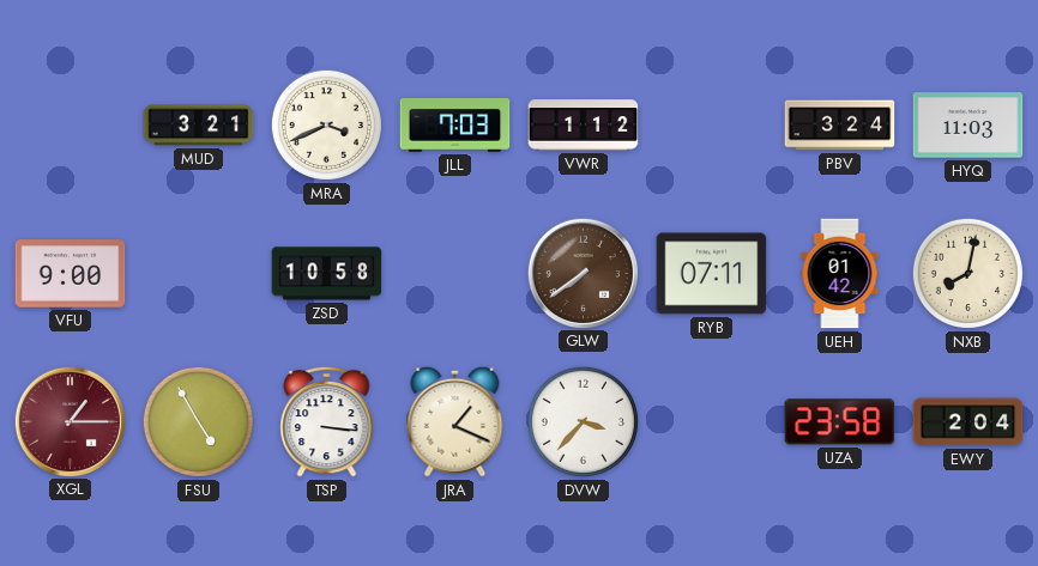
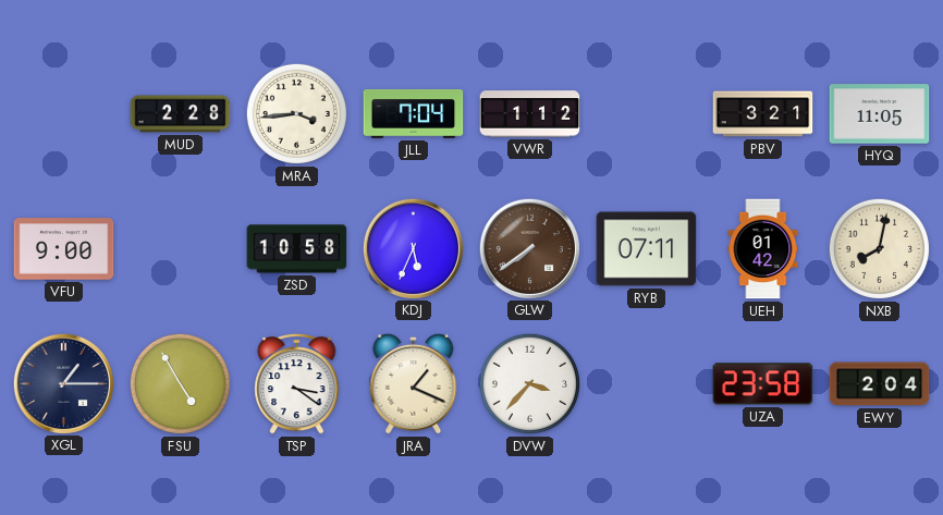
MUD: 3:21 -> 2:28 (181, 114)
MRA: 3:41 -> 3:44 (296, 113)
JLL: 7:03 -> 7:04 (414, 114)
PBV: 3:24 -> 3:21 (763, 114)
HYQ: 11:03 -> 11:05 (880, 114)
KDJ: none -> 5:34 (413, 248)
XGL dial: burgundy -> navy (63, 383)
TSP: 3:16 -> 3:21 (297, 383)
